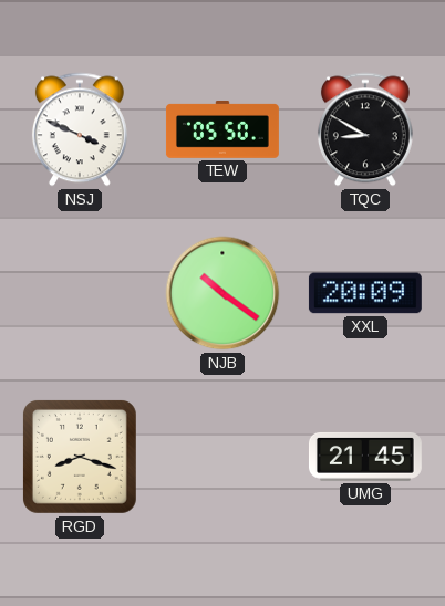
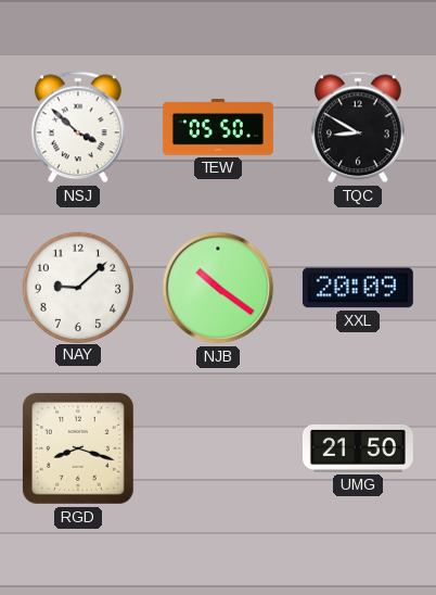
NSJ: 3:49 -> 3:52 (78, 127)
NAY: none -> 9:08 (77, 287)
UMG: 21:45 -> 21:50 (358, 448)
